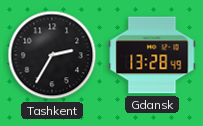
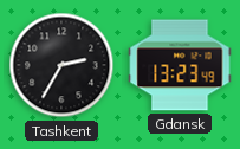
Gdansk: 13:28 -> 13:23 (180, 65)
